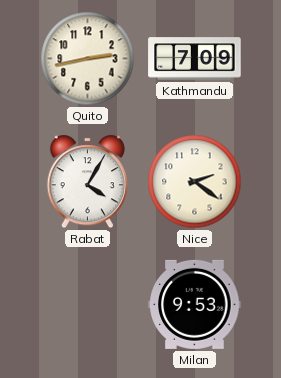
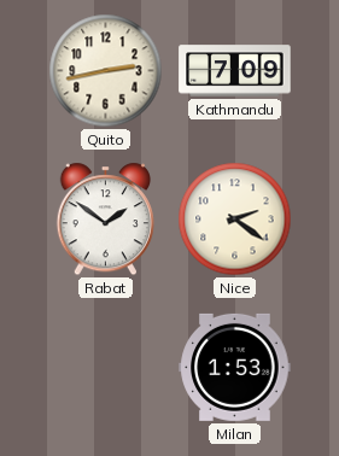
Rabat: 4:05 -> 1:51 (105, 220)
Milan: 9:53 -> 1:53 (235, 367)
